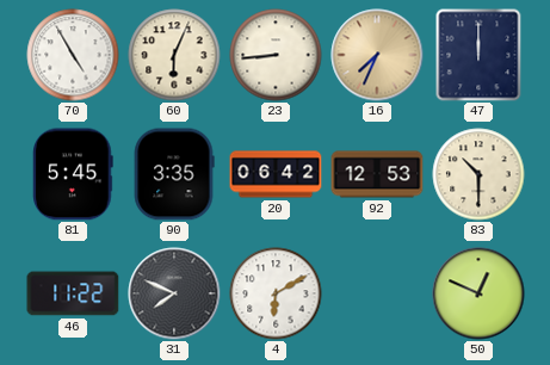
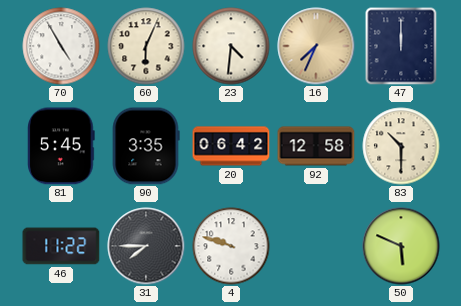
23: 8:44 -> 4:31 (231, 46)
92: 12:53 -> 12:58 (316, 146)
31: 7:49 -> 7:45 (146, 246)
4: 6:10 -> 9:48 (231, 246)
50: 12:49 -> 5:49 (401, 246)
